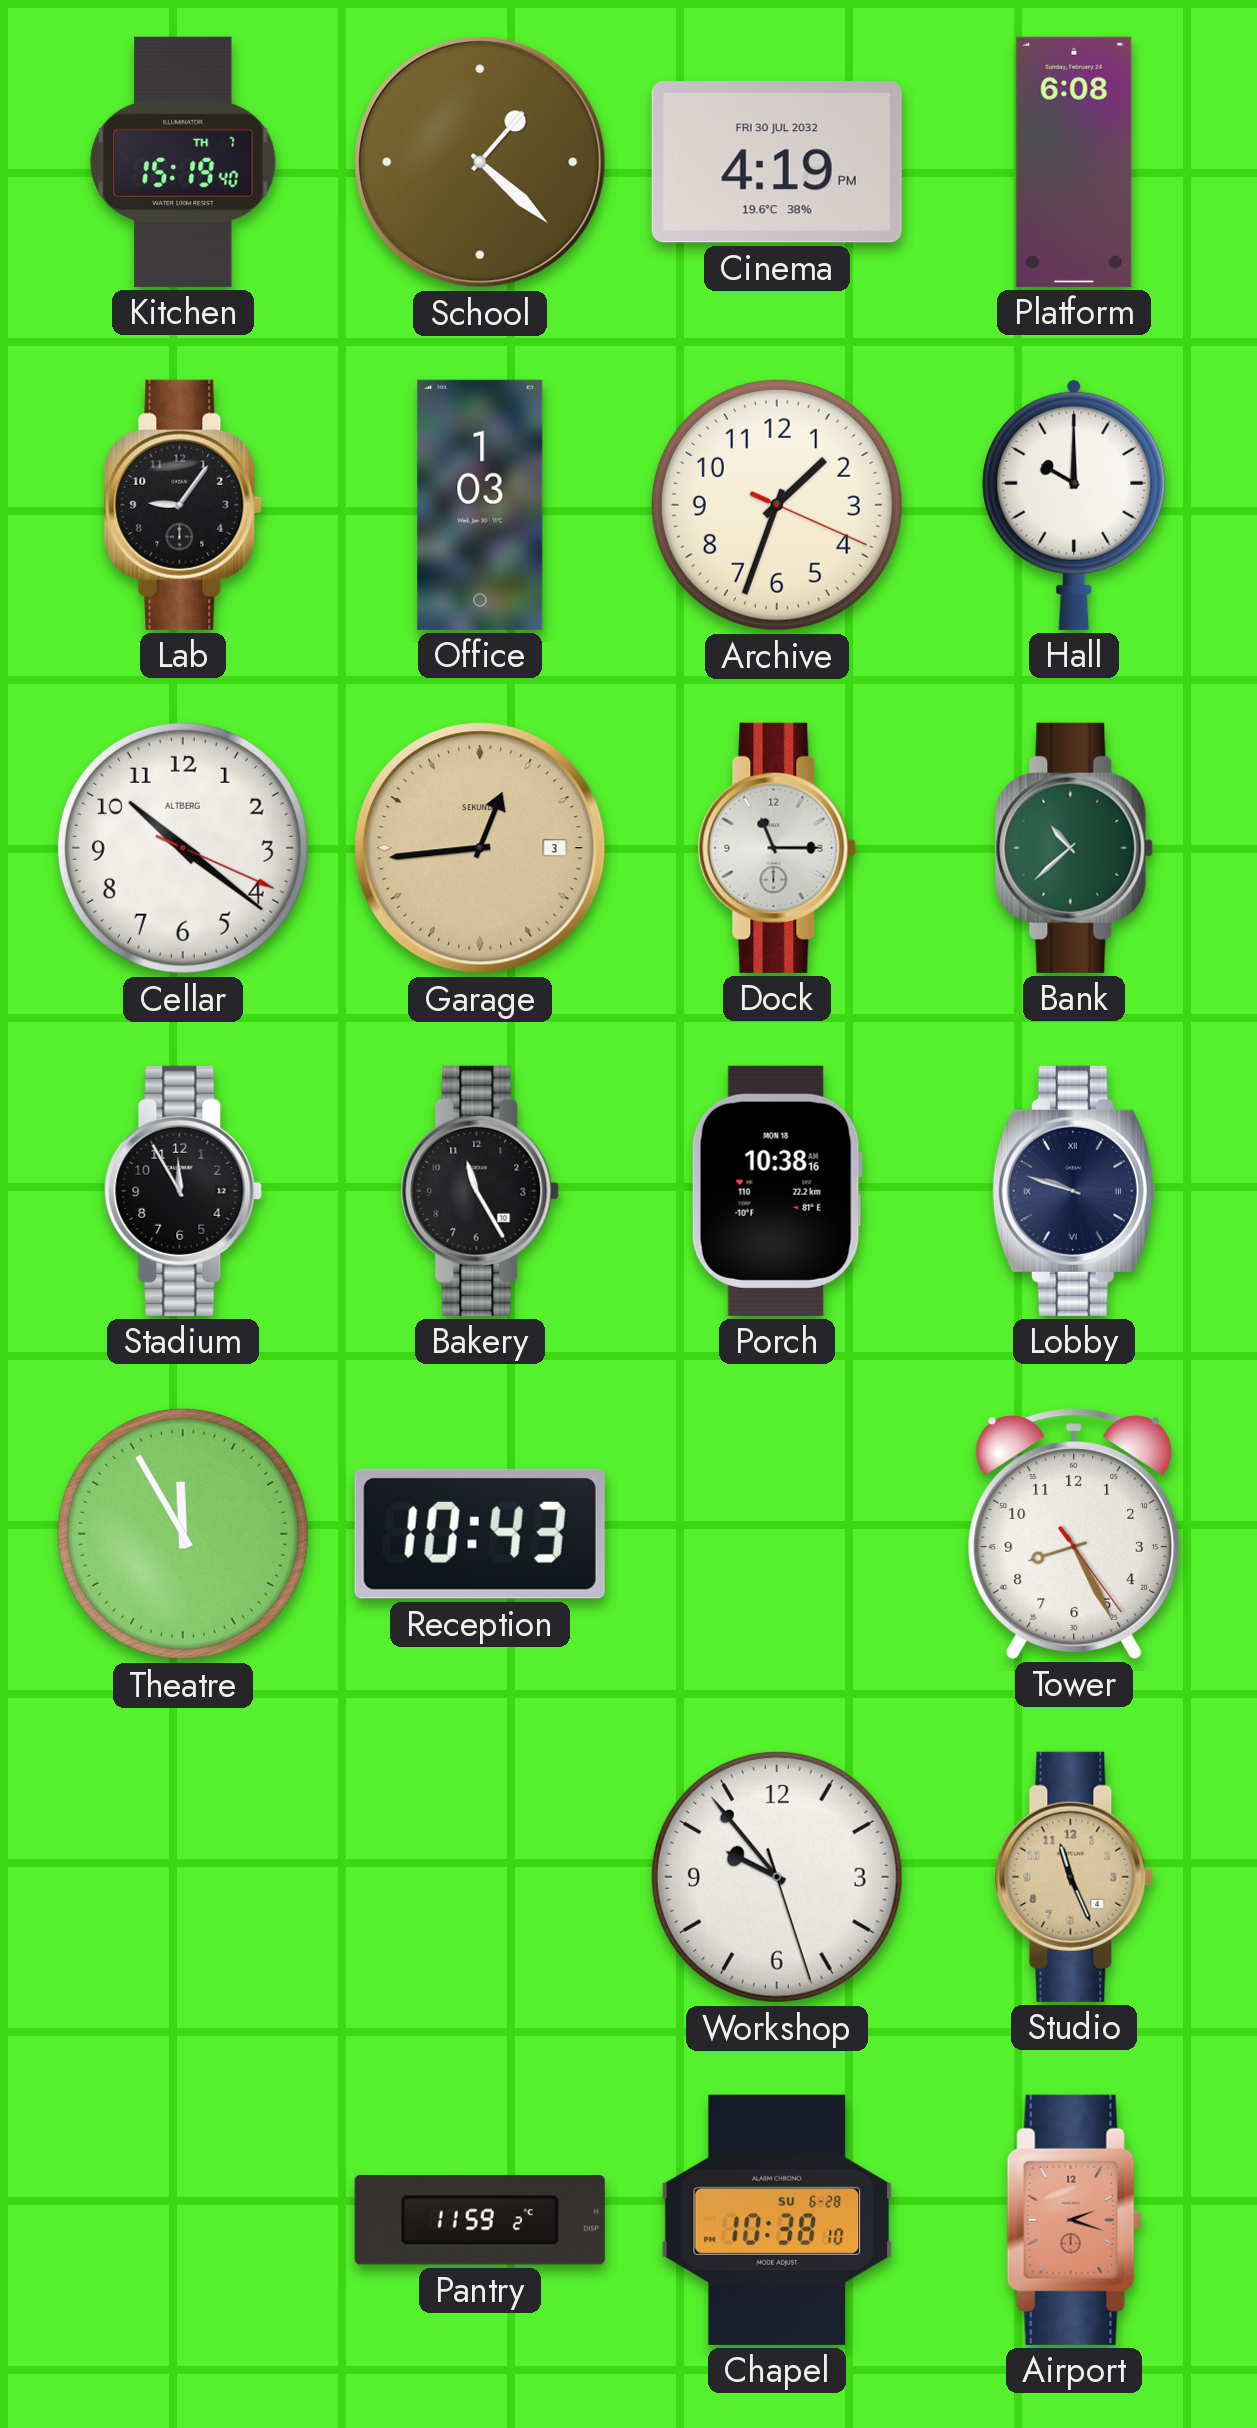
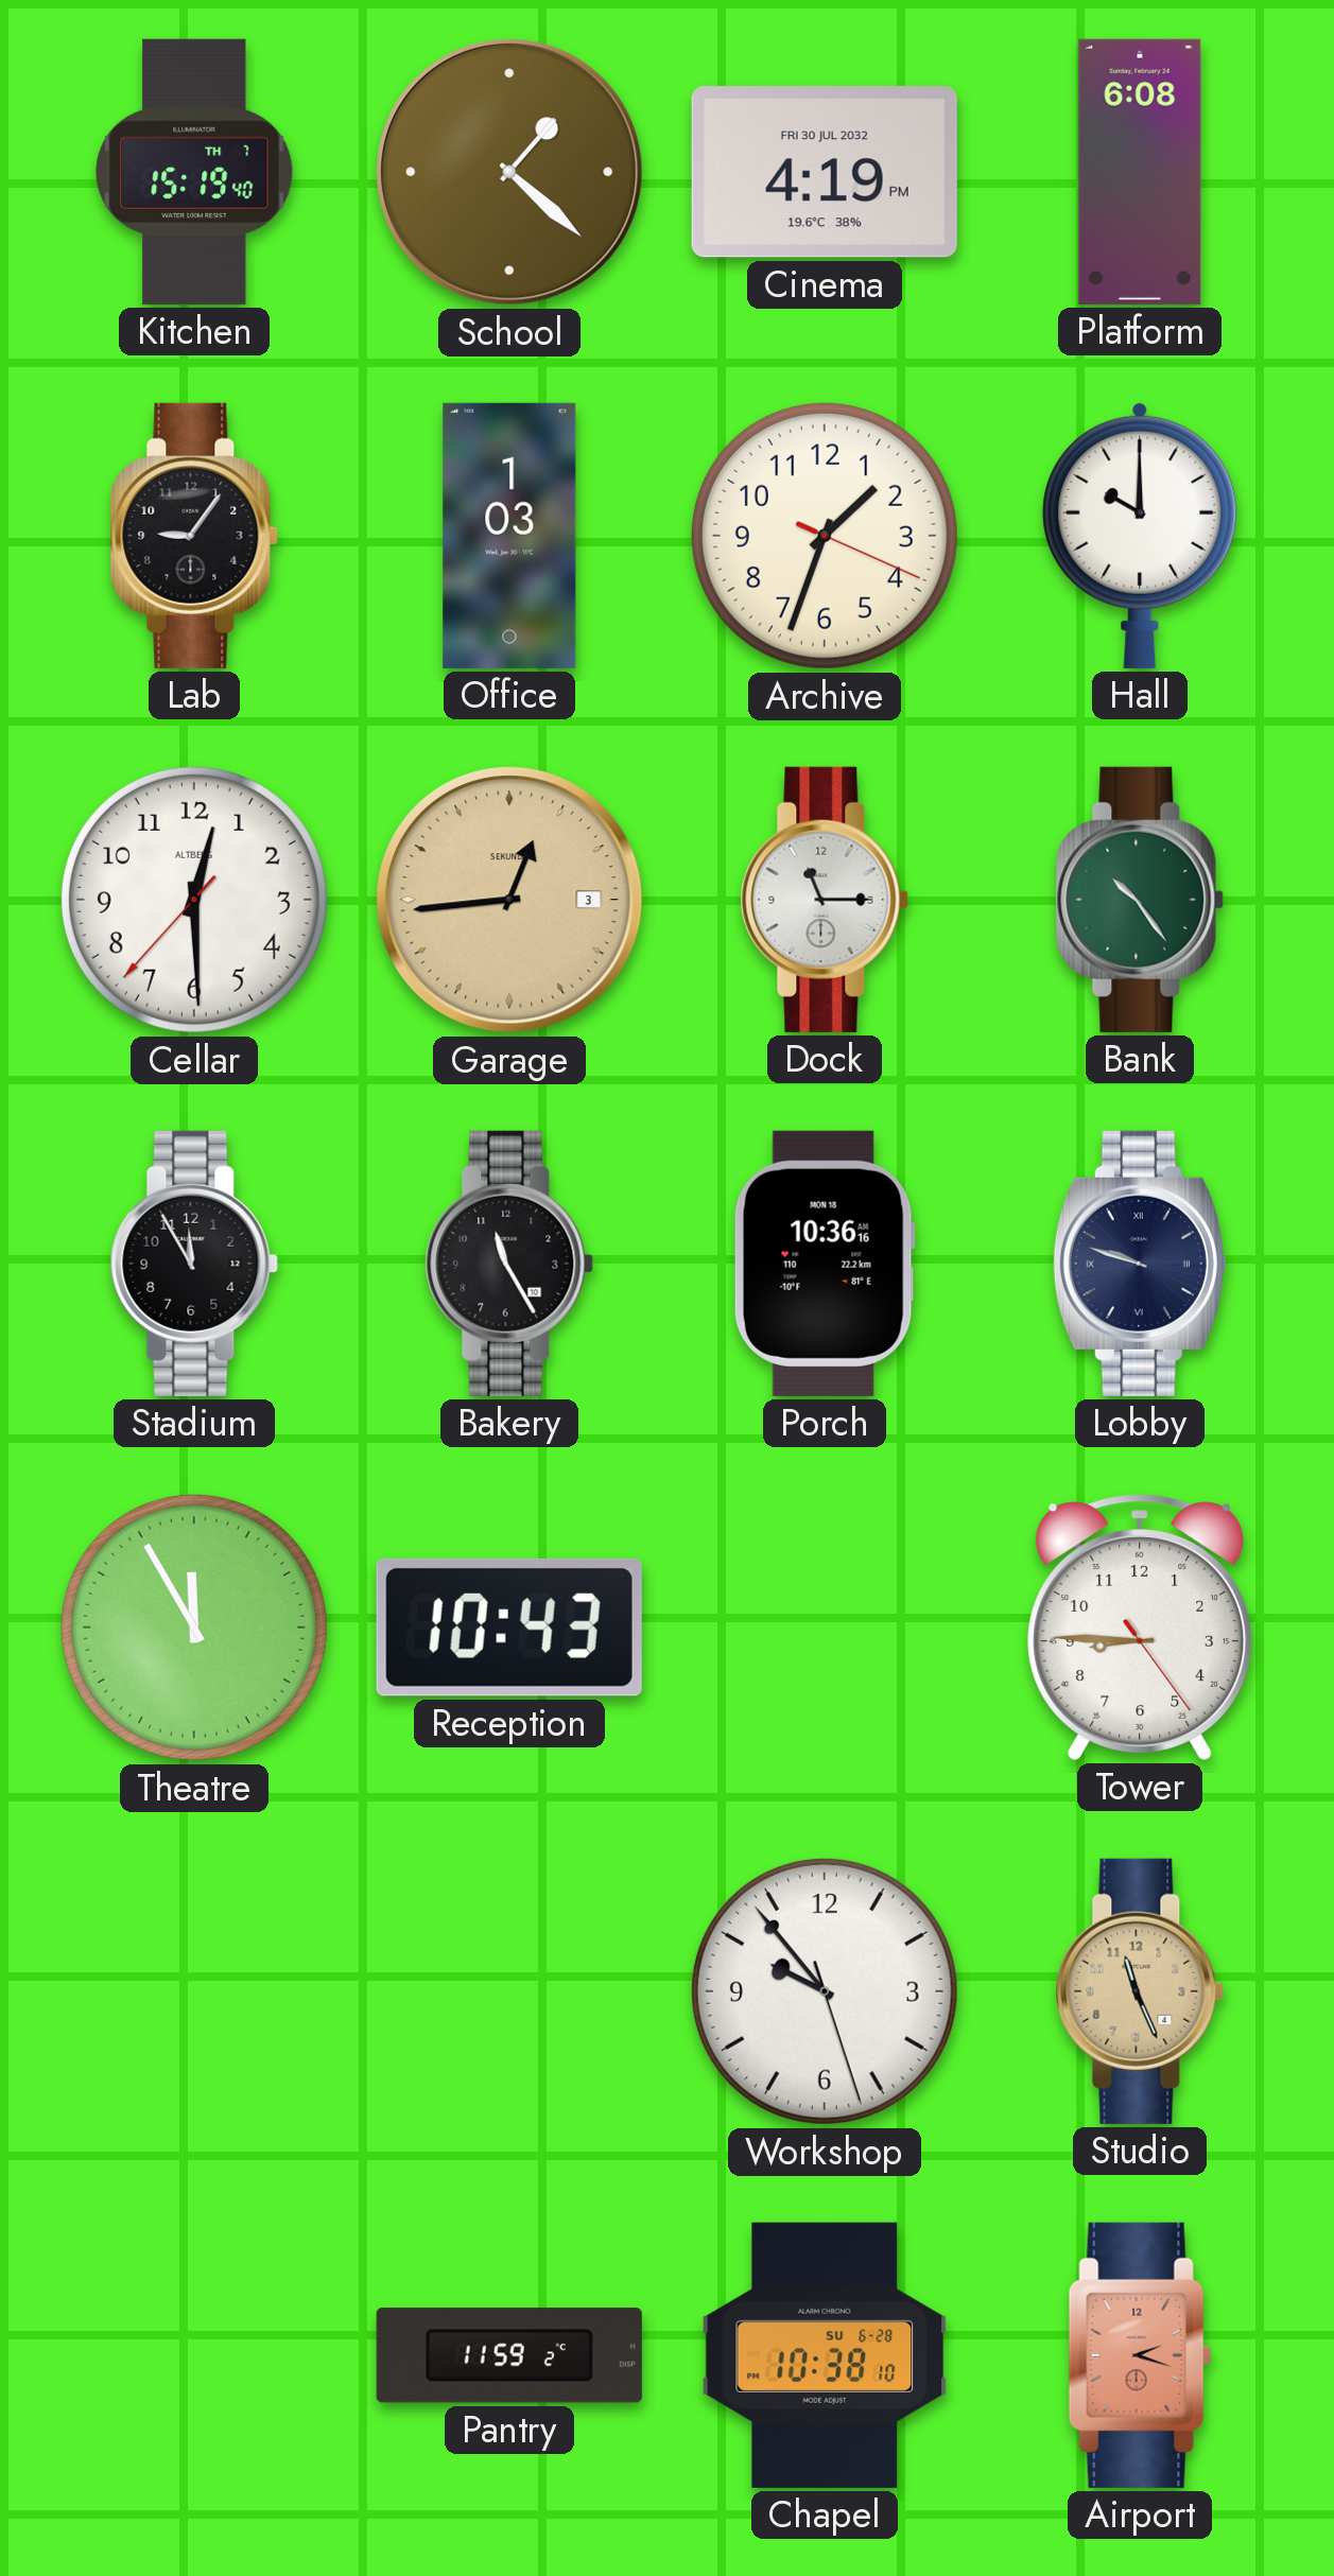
Cellar: 10:21 -> 12:29 (194, 900)
Bank: 10:38 -> 10:24 (1140, 900)
Porch: 10:38 -> 10:36 (825, 1264)
Tower: 8:25 -> 8:45 (1140, 1628)
